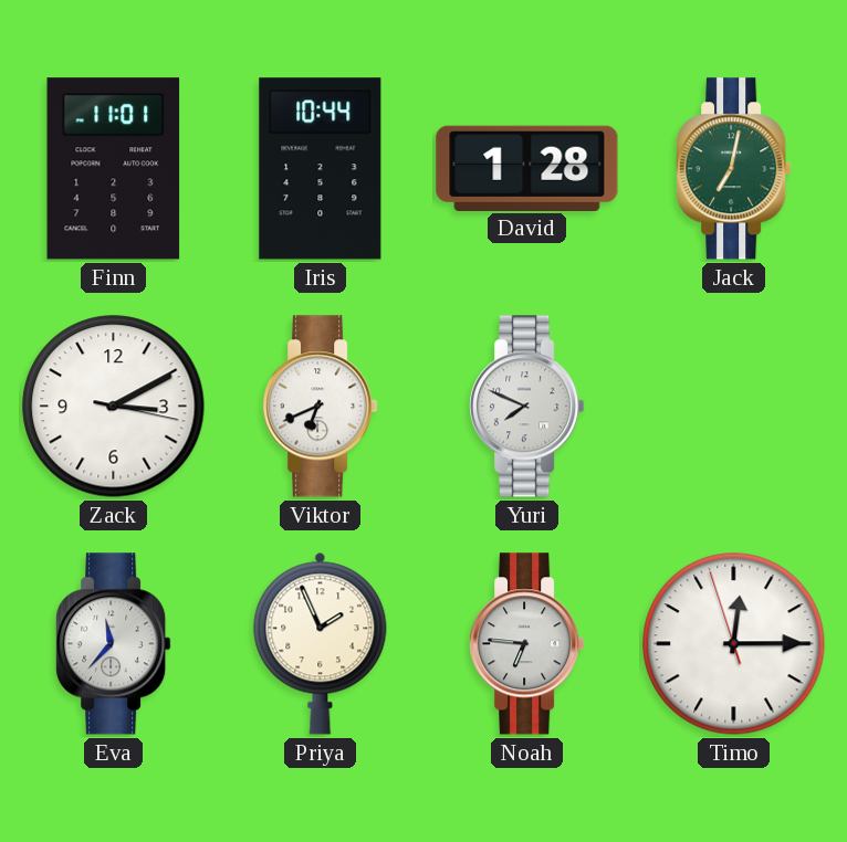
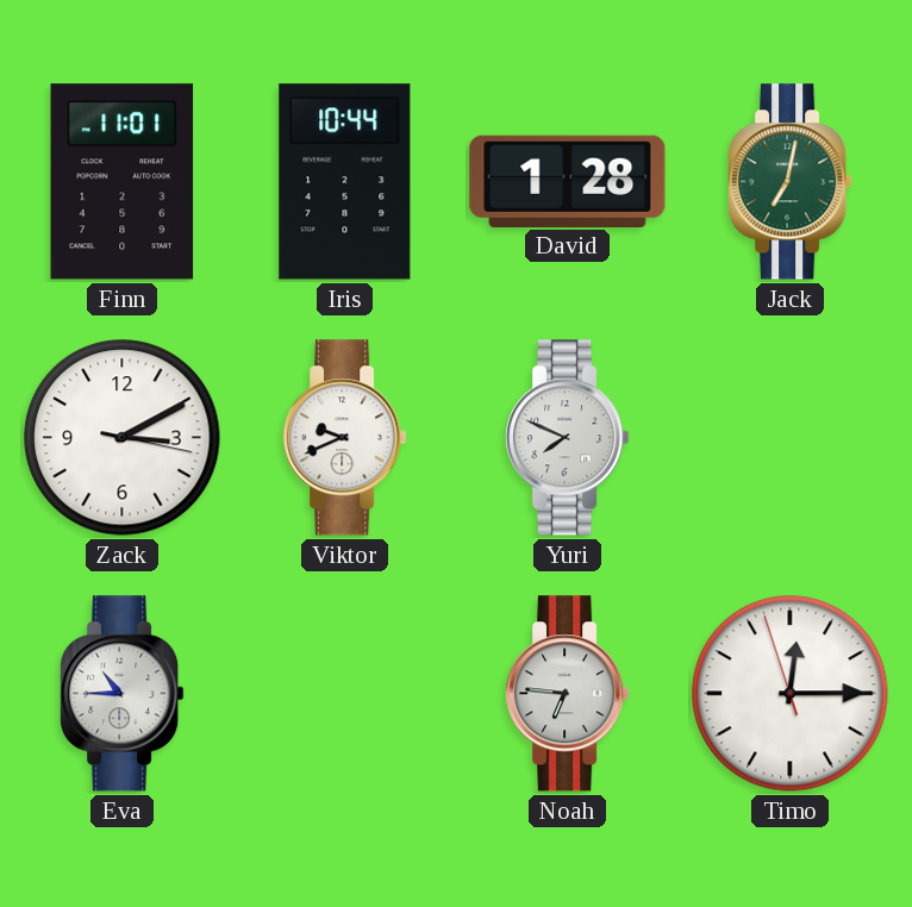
Viktor: 6:41 -> 9:41 (345, 438)
Eva: 11:37 -> 10:45 (123, 694)
Priya: 1:56 -> none (321, 643)
